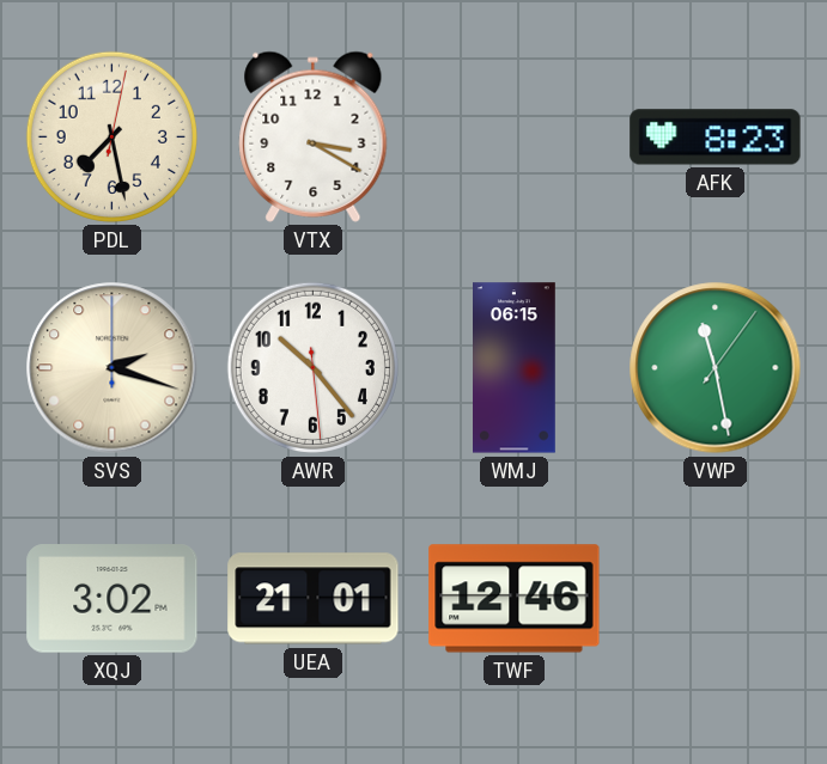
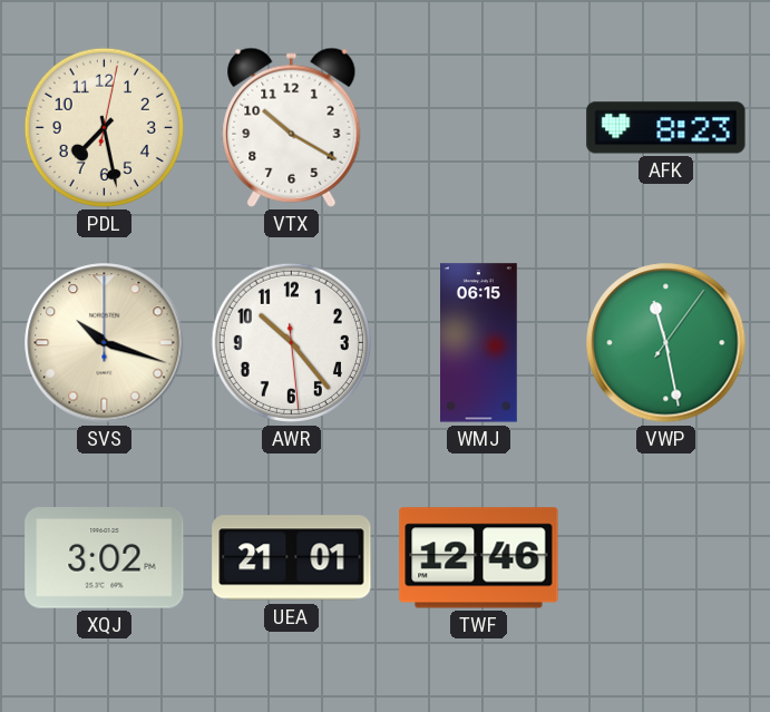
VTX: 3:20 -> 10:20 (292, 127)
SVS: 2:18 -> 10:18 (105, 343)
